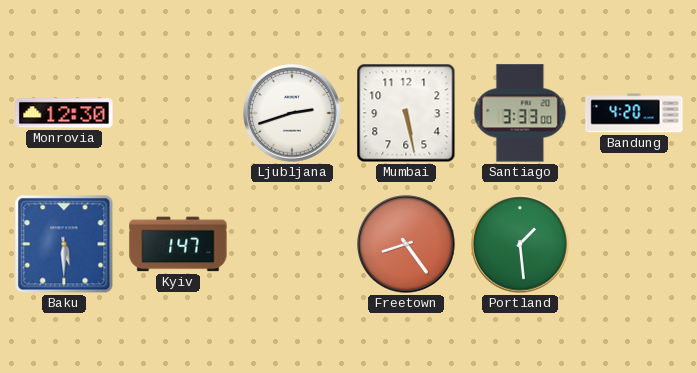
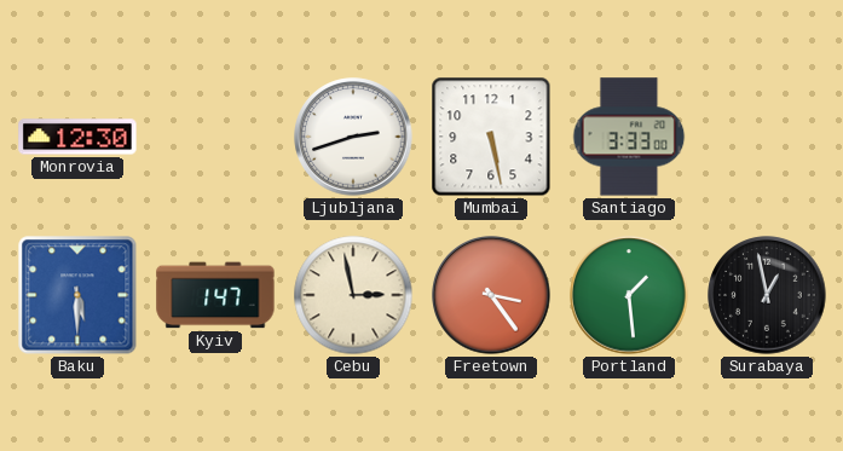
Bandung: 4:20 -> none (634, 113)
Cebu: none -> 2:58 (353, 295)
Freetown: 8:24 -> 3:24 (491, 295)
Surabaya: none -> 12:58 (767, 295)
